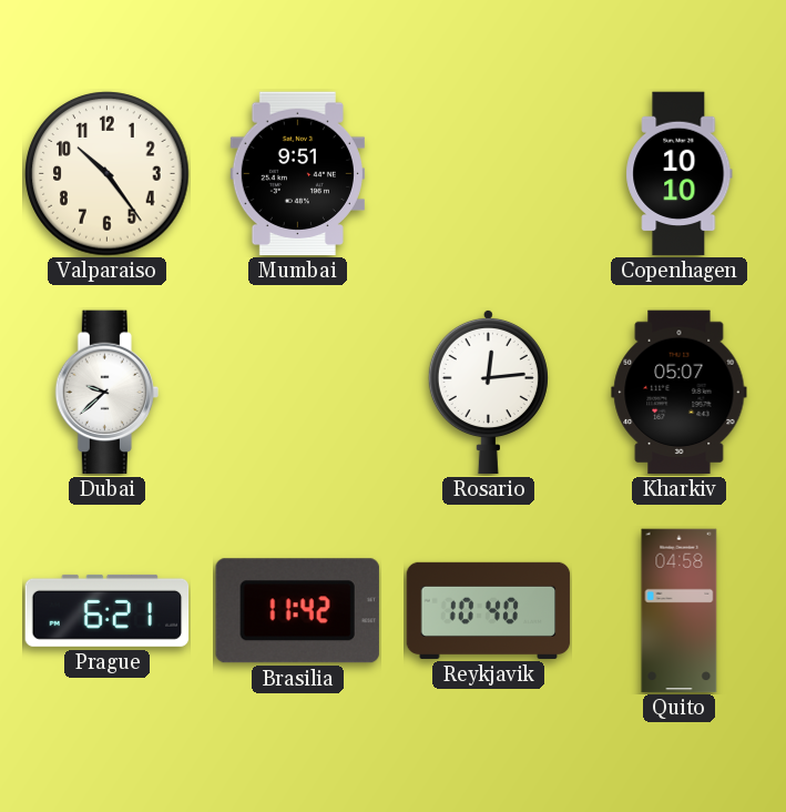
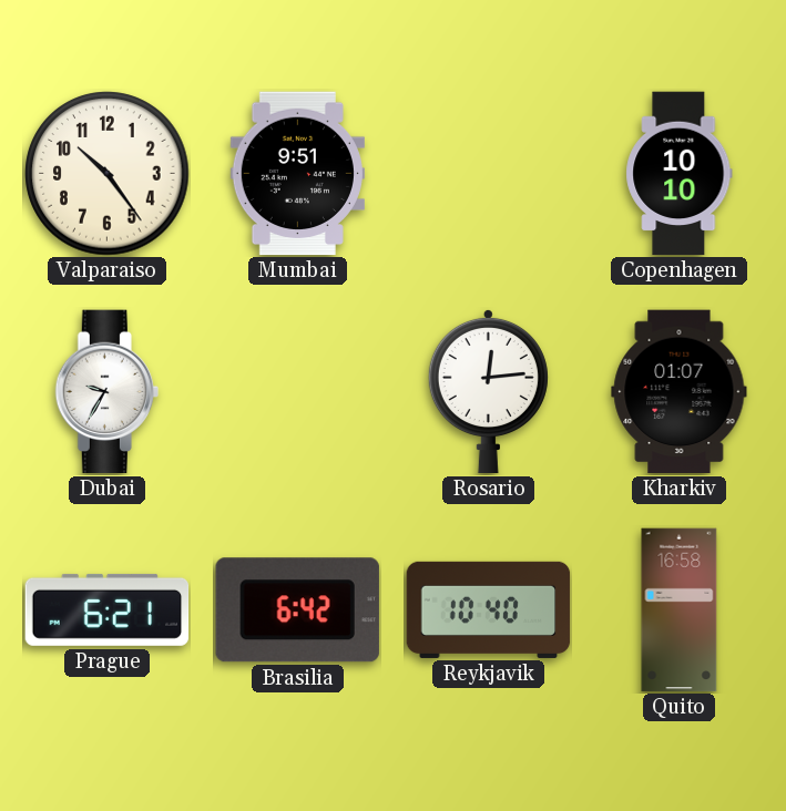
Dubai: 9:38 -> 9:35 (106, 392)
Kharkiv: 05:07 -> 01:07 (680, 392)
Brasilia: 11:42 -> 6:42 (297, 610)
Quito: 04:58 -> 16:58 (680, 610)
